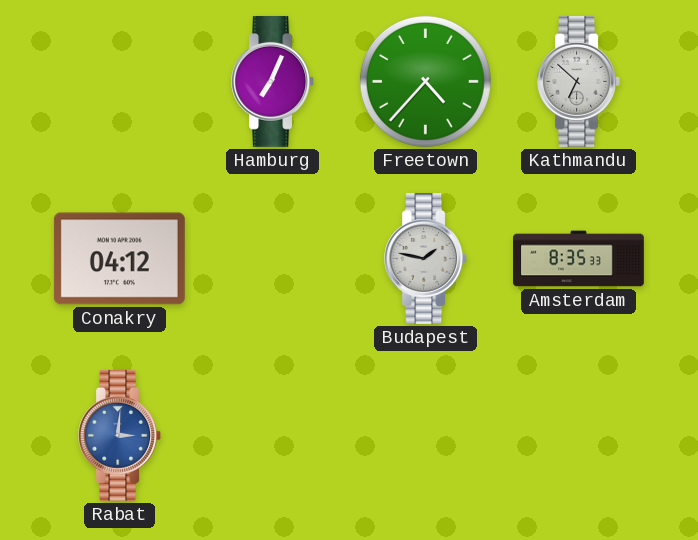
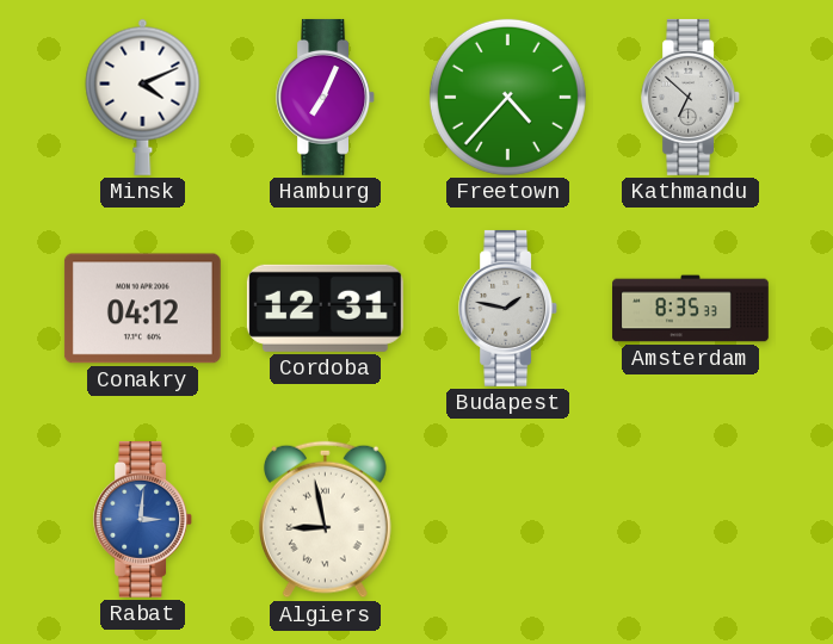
Minsk: none -> 4:11 (143, 97)
Cordoba: none -> 12:31 (325, 308)
Algiers: none -> 8:58 (325, 520)
